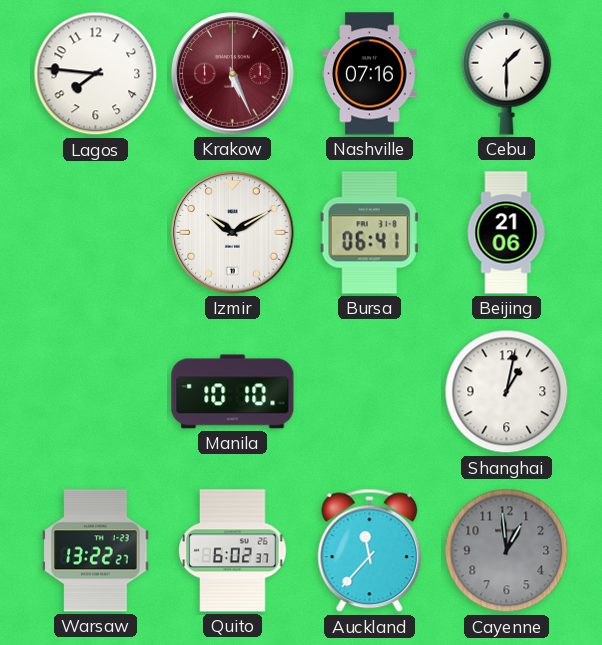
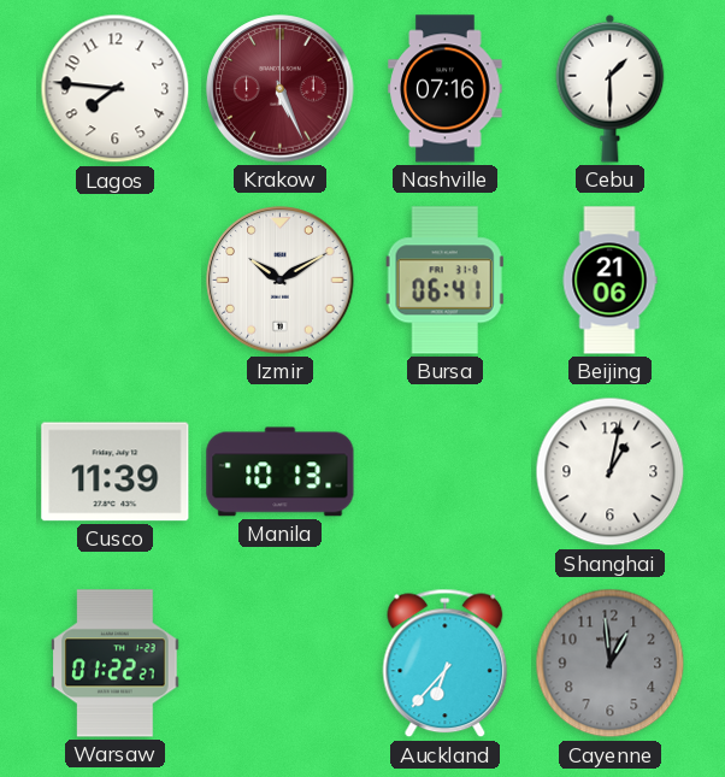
Cusco: none -> 11:39 (116, 472)
Manila: 10:10 -> 10:13 (281, 472)
Warsaw: 13:22 -> 01:22 (116, 664)
Quito: 6:02 -> none (233, 551)
Auckland: 11:37 -> 6:37 (446, 664)
